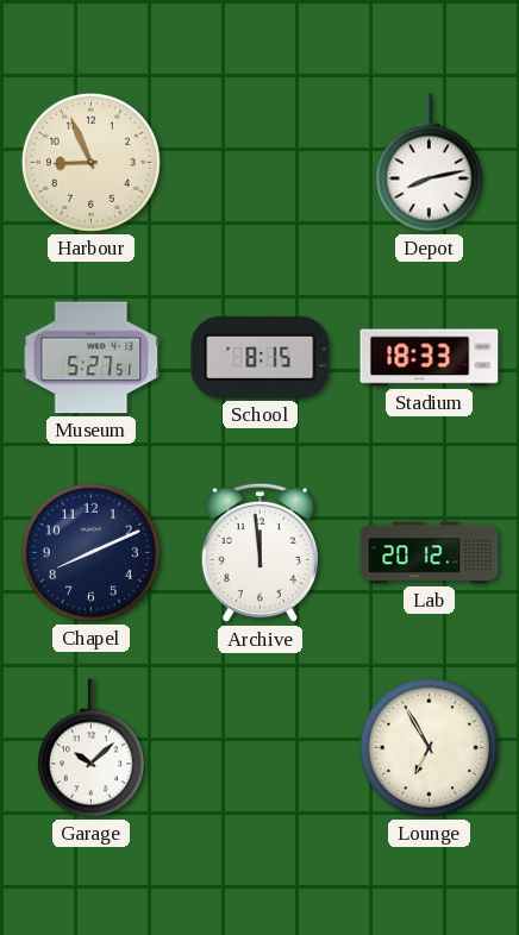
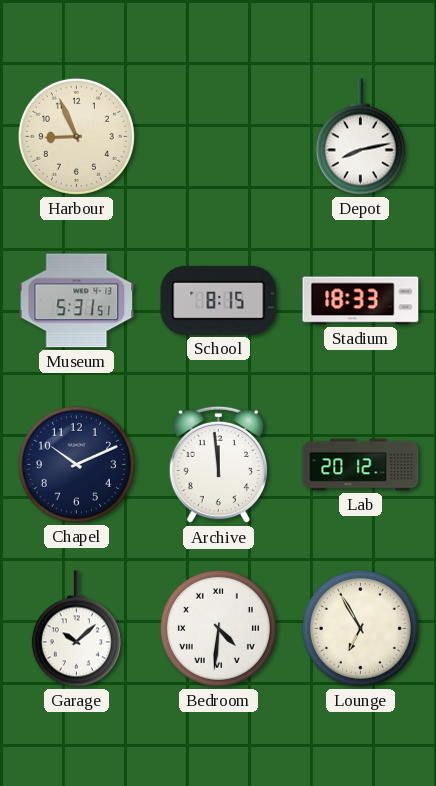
Museum: 5:27 -> 5:31 (77, 301)
Chapel: 8:11 -> 10:11 (76, 464)
Bedroom: none -> 4:31 (218, 628)
